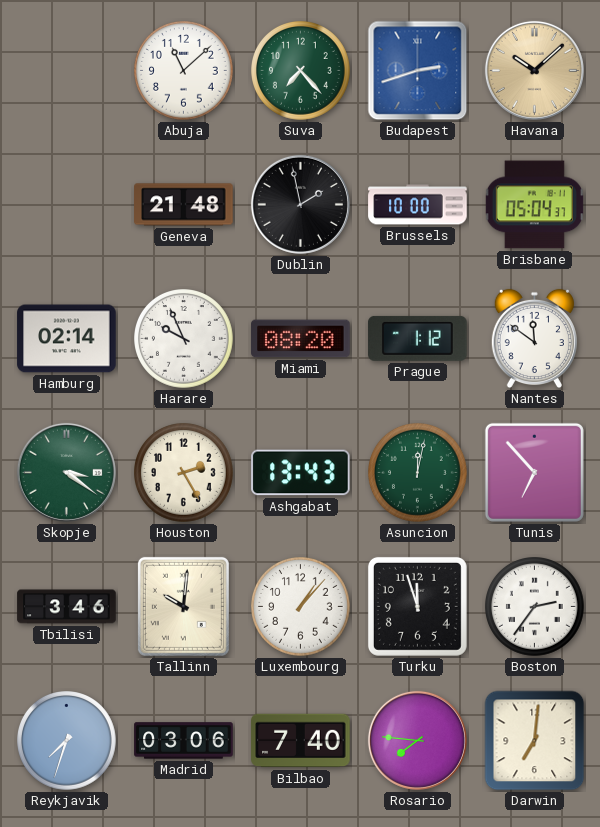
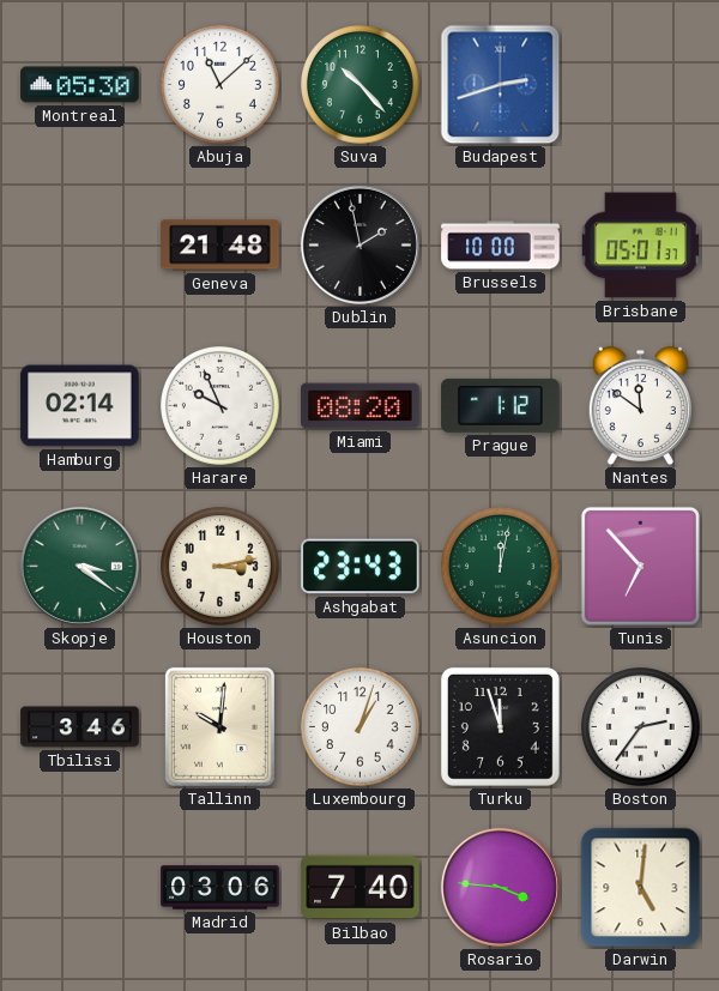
Montreal: none -> 05:30 (80, 85)
Suva: 7:23 -> 10:23 (361, 85)
Havana: 10:08 -> none (534, 70)
Brisbane: 05:04 -> 05:01 (640, 246)
Houston: 2:25 -> 3:13 (220, 567)
Ashgabat: 13:43 -> 23:43 (361, 567)
Luxembourg: 1:07 -> 1:03 (361, 727)
Reykjavik: 7:33 -> none (67, 741)
Rosario: 7:46 -> 3:46 (500, 887)
Darwin: 7:01 -> 5:01 (641, 888)
